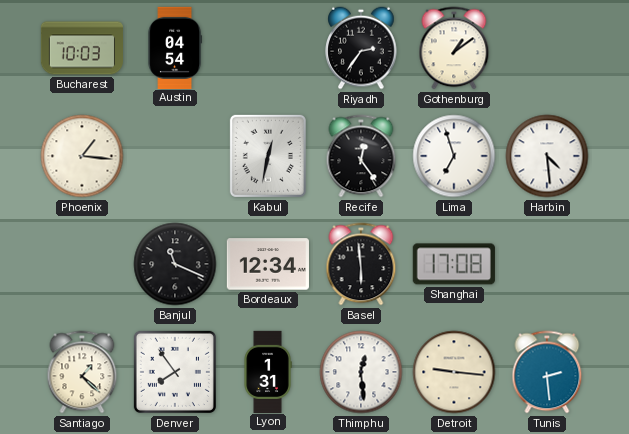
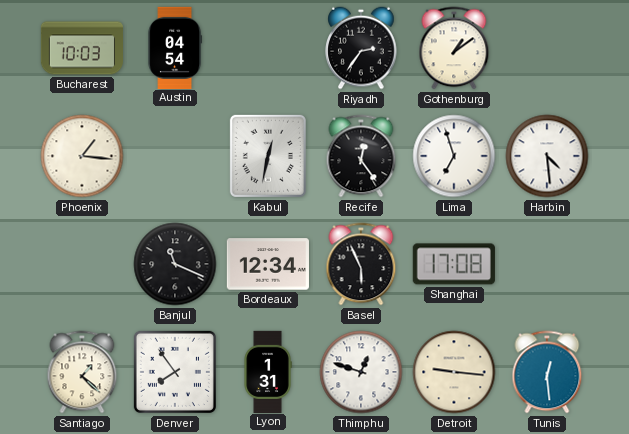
Basel: 5:59 -> 5:56 (361, 264)
Thimphu: 12:29 -> 12:48 (361, 372)
Tunis: 2:29 -> 12:29 (547, 372)
